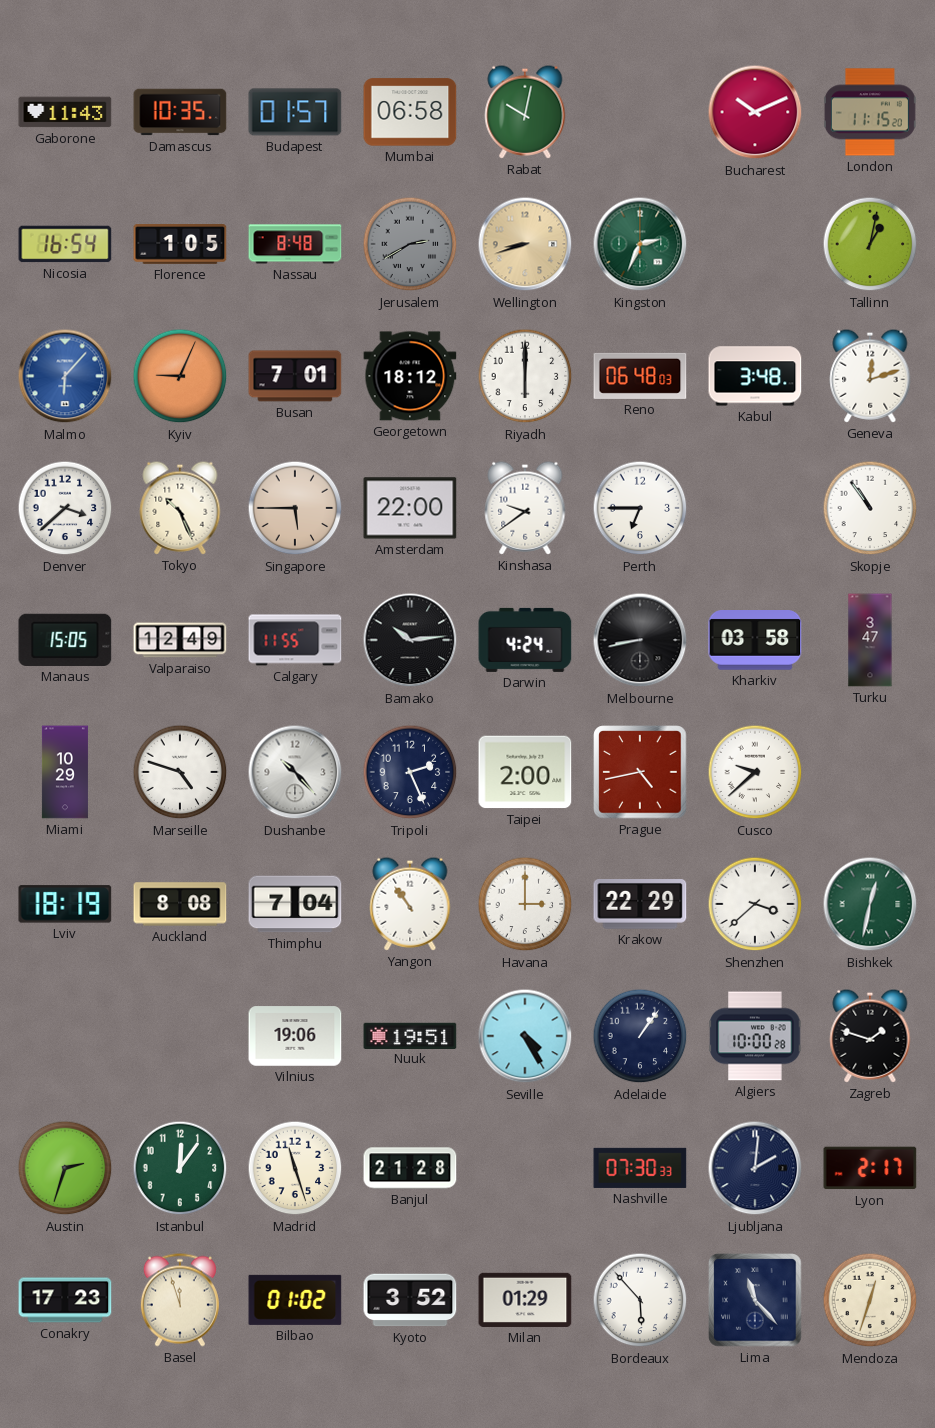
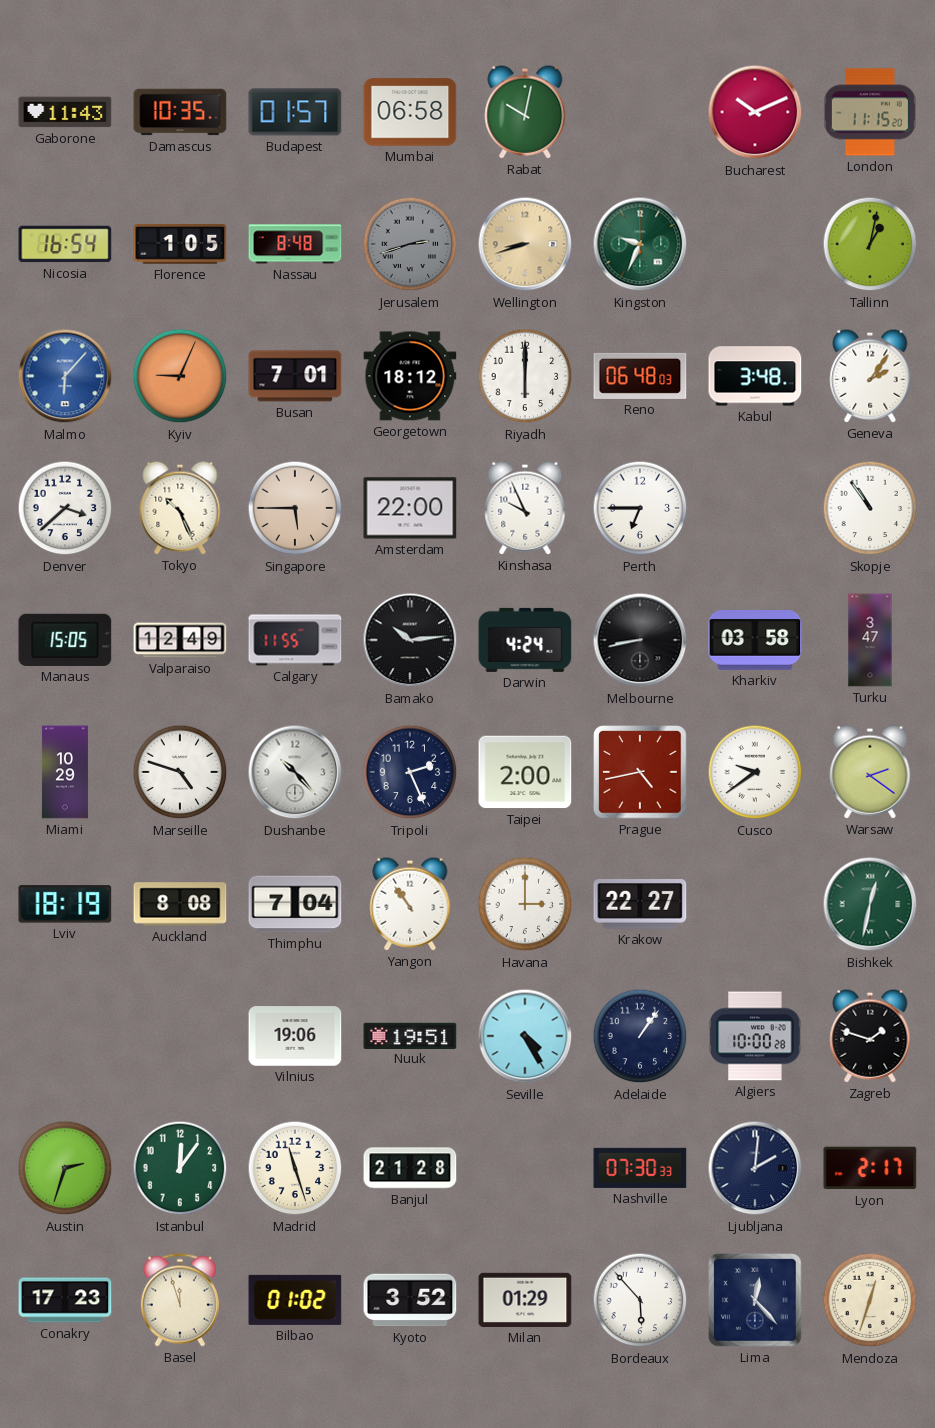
Jerusalem: 2:40 -> 2:42 (410, 244)
Kingston: 2:34 -> 9:34 (640, 244)
Geneva: 12:12 -> 2:06 (870, 376)
Kinshasa: 9:39 -> 9:56 (525, 508)
Cusco: 9:38 -> 9:39 (755, 772)
Warsaw: none -> 2:21 (870, 772)
Krakow: 22:29 -> 22:27 (640, 905)
Shenzhen: 3:38 -> none (755, 904)
Lima: 11:23 -> 12:23 (755, 1300)
